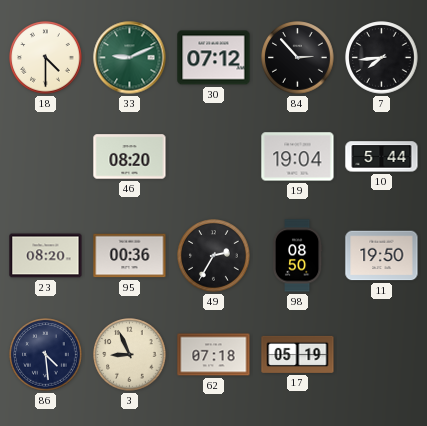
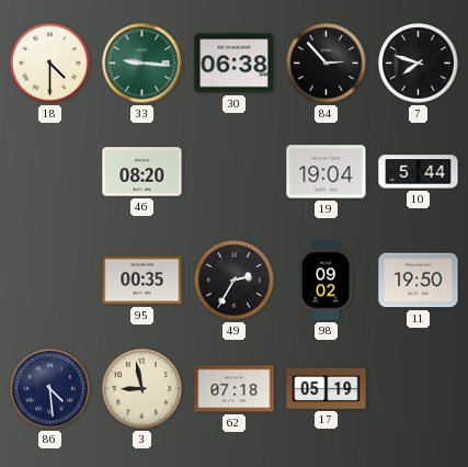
33: 9:11 -> 9:16 (142, 64)
30: 07:12 -> 06:38 (235, 64)
7: 7:44 -> 7:48 (419, 64)
23: 08:20 -> none (46, 256)
95: 00:36 -> 00:35 (142, 281)
98: 08:50 -> 09:02 (326, 281)
3: 8:56 -> 8:58 (142, 389)
